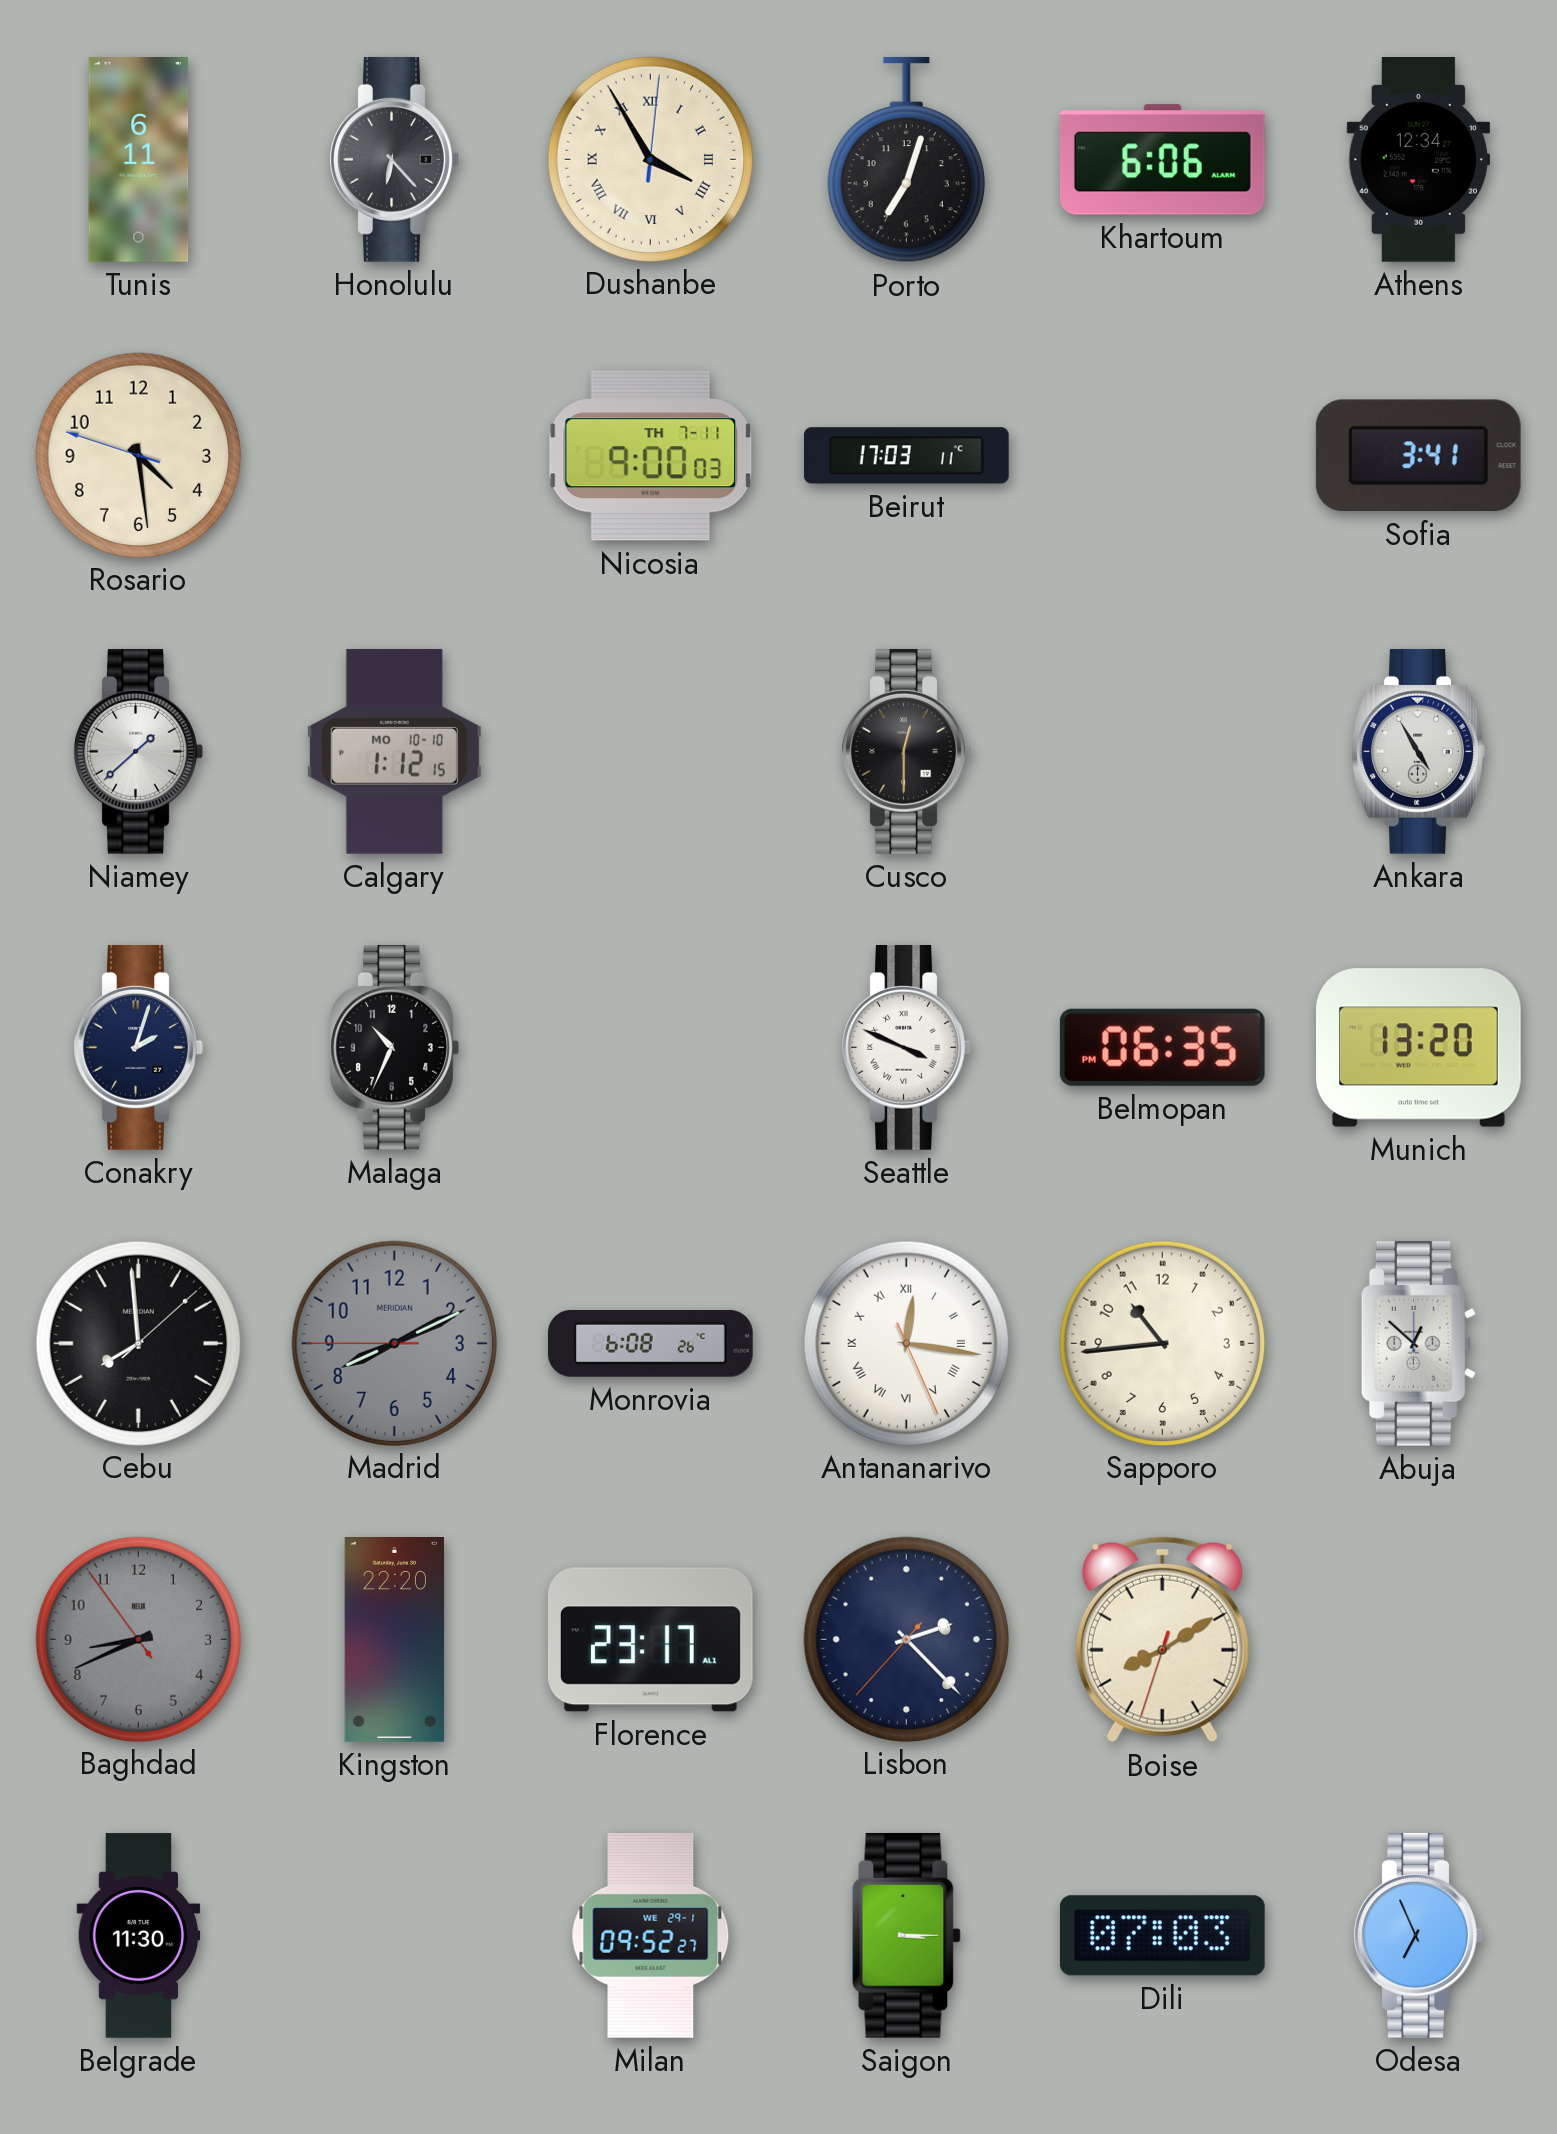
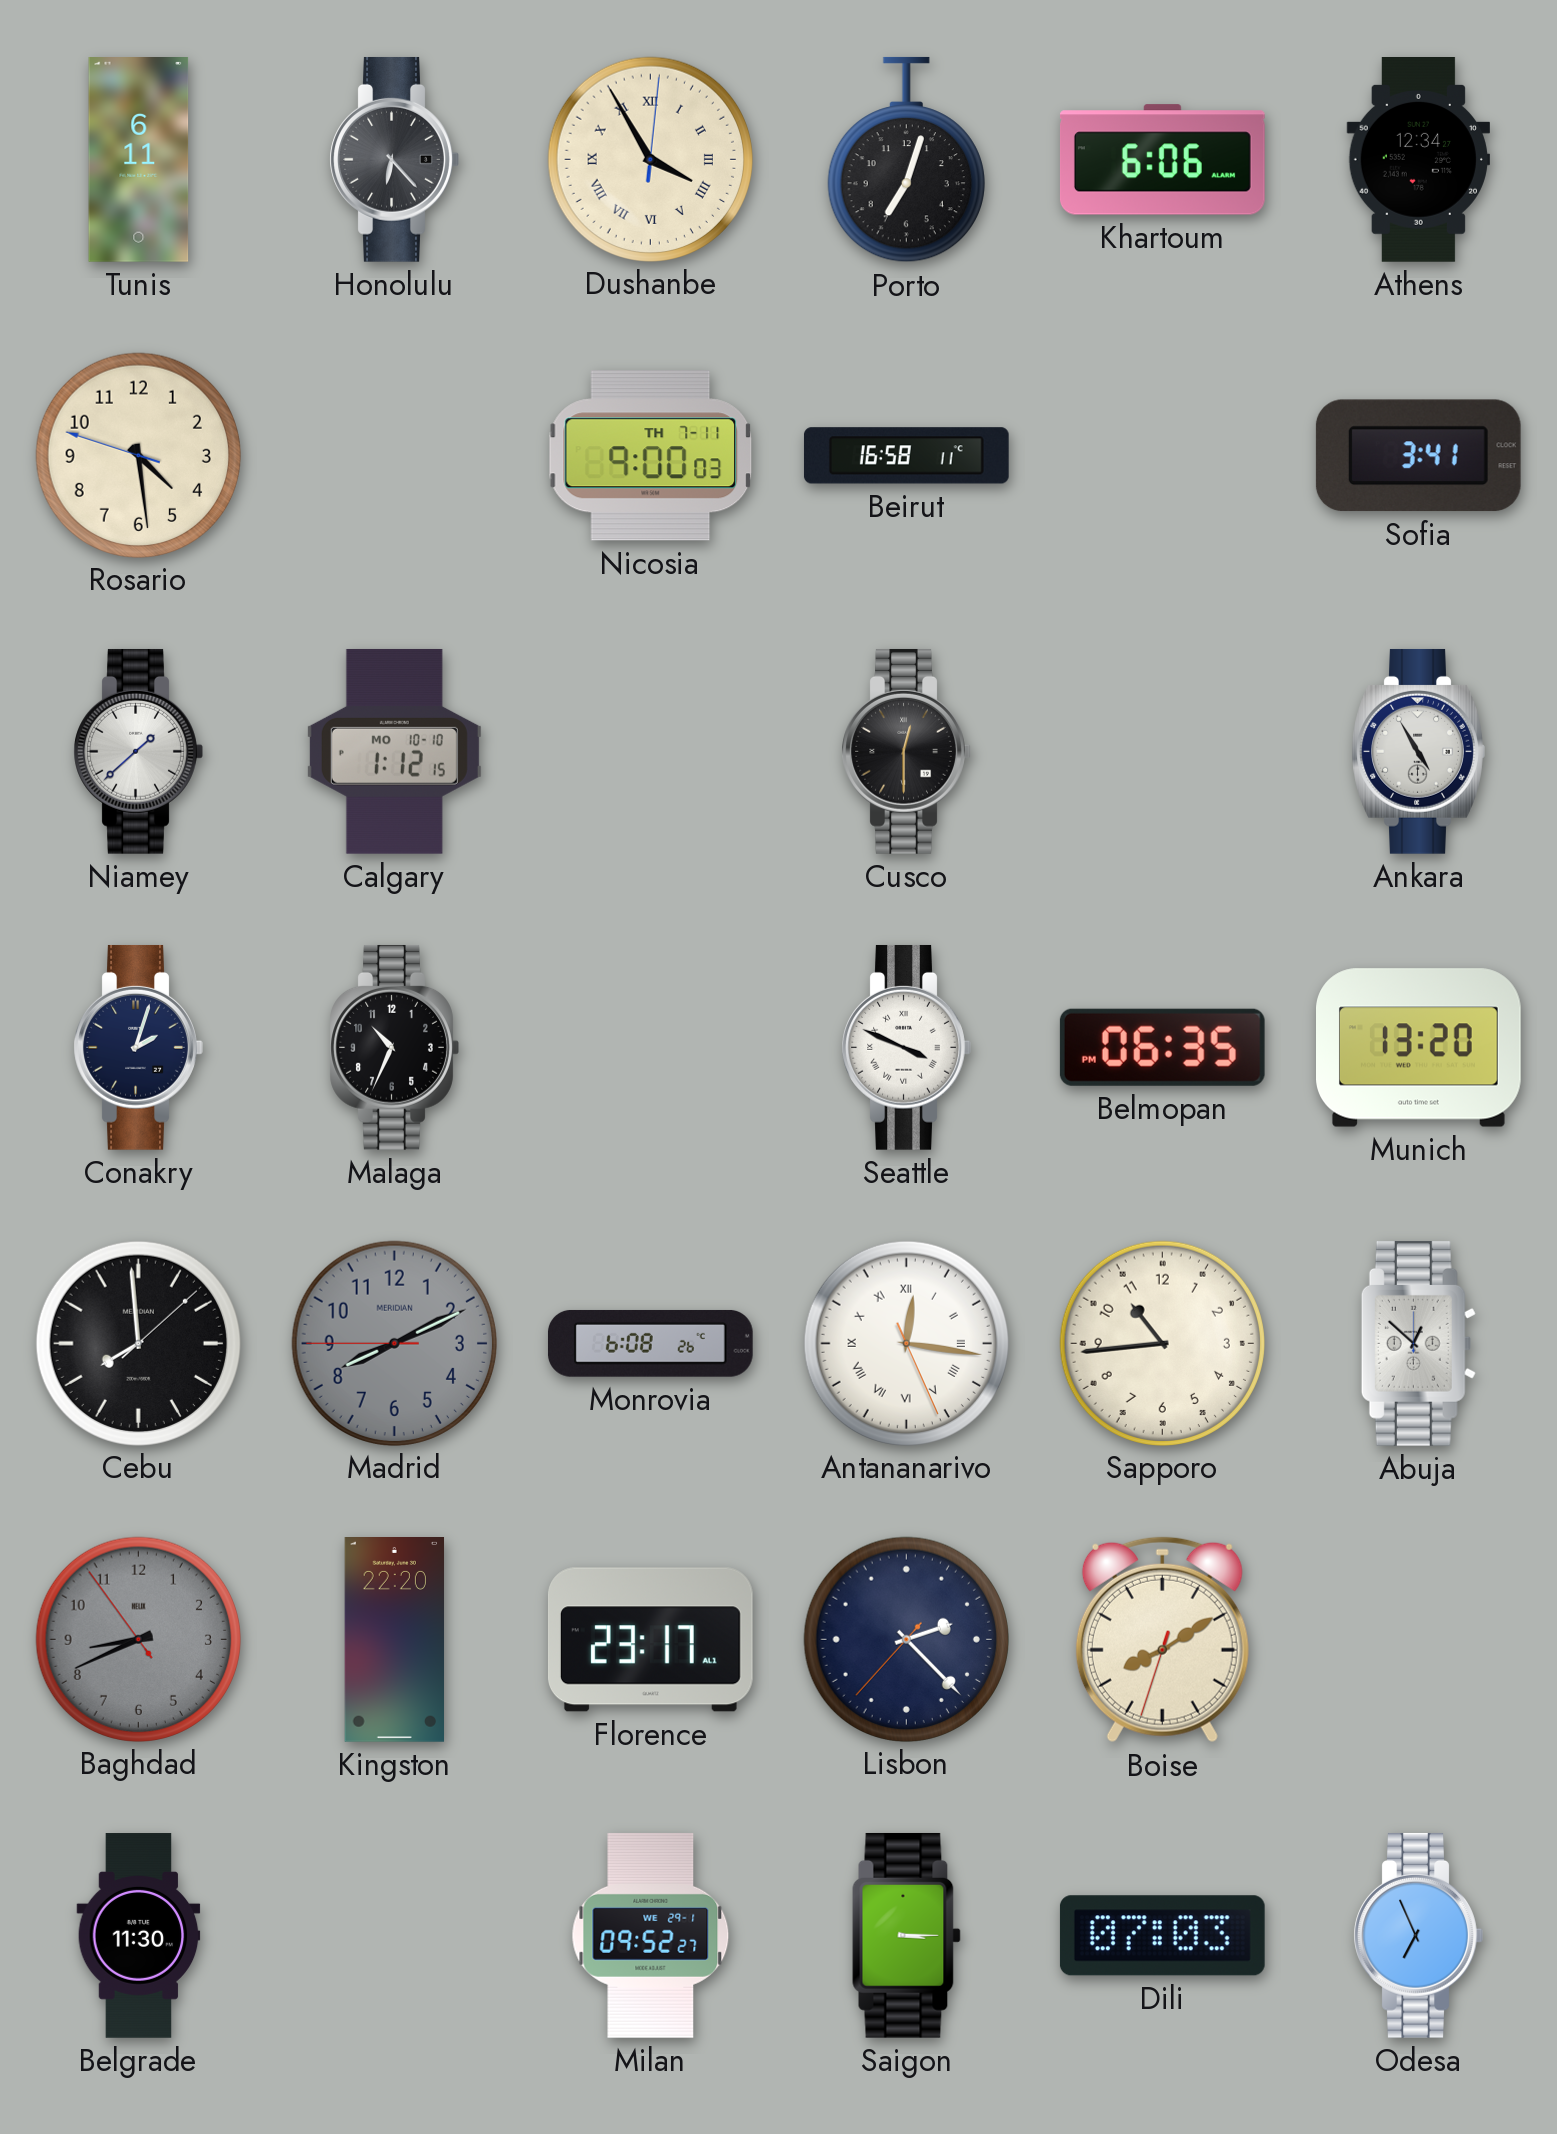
Beirut: 17:03 -> 16:58 (906, 456)
